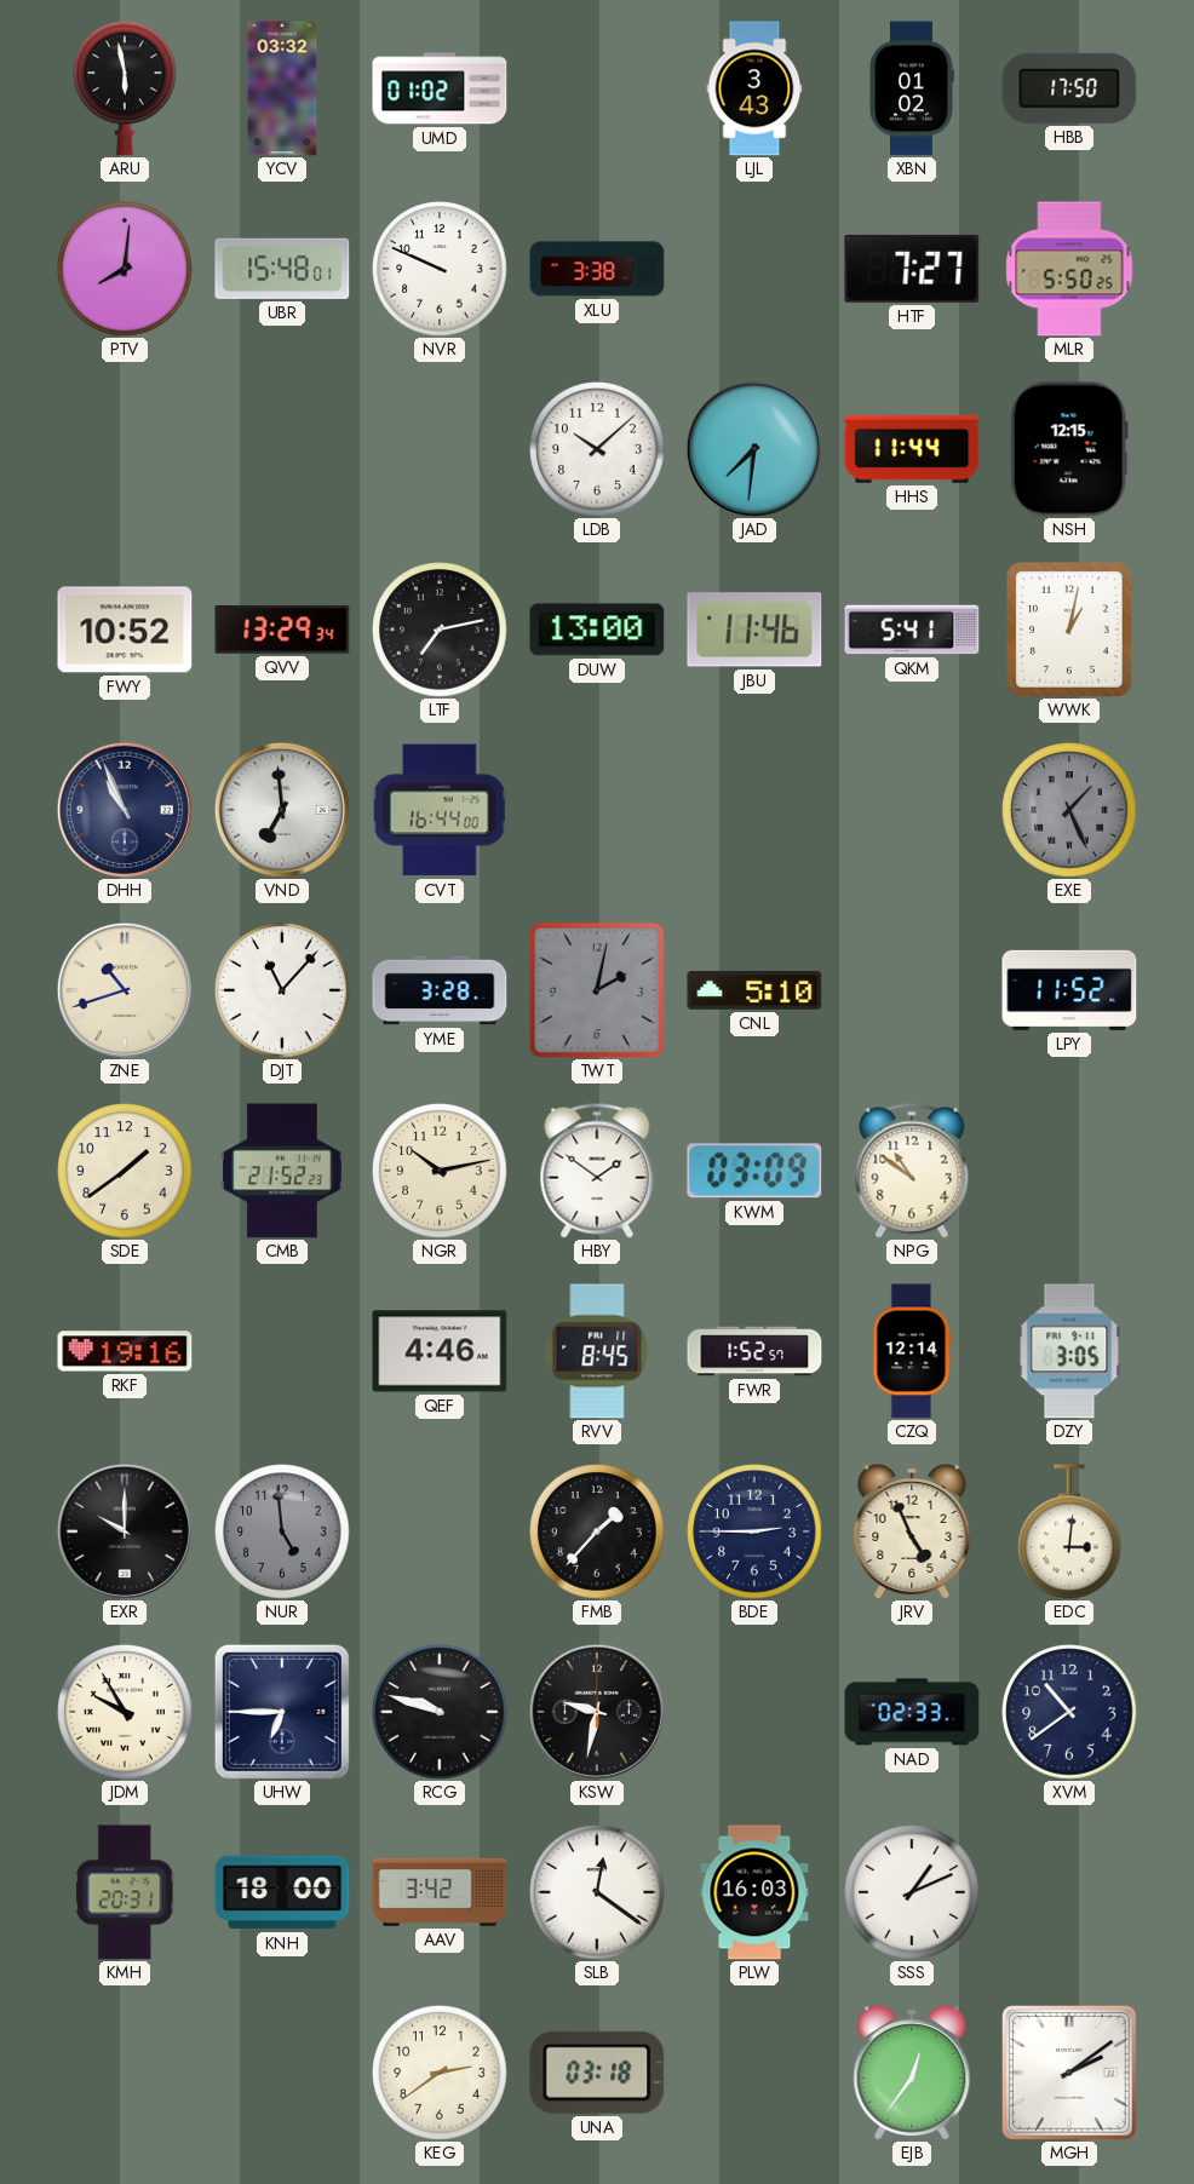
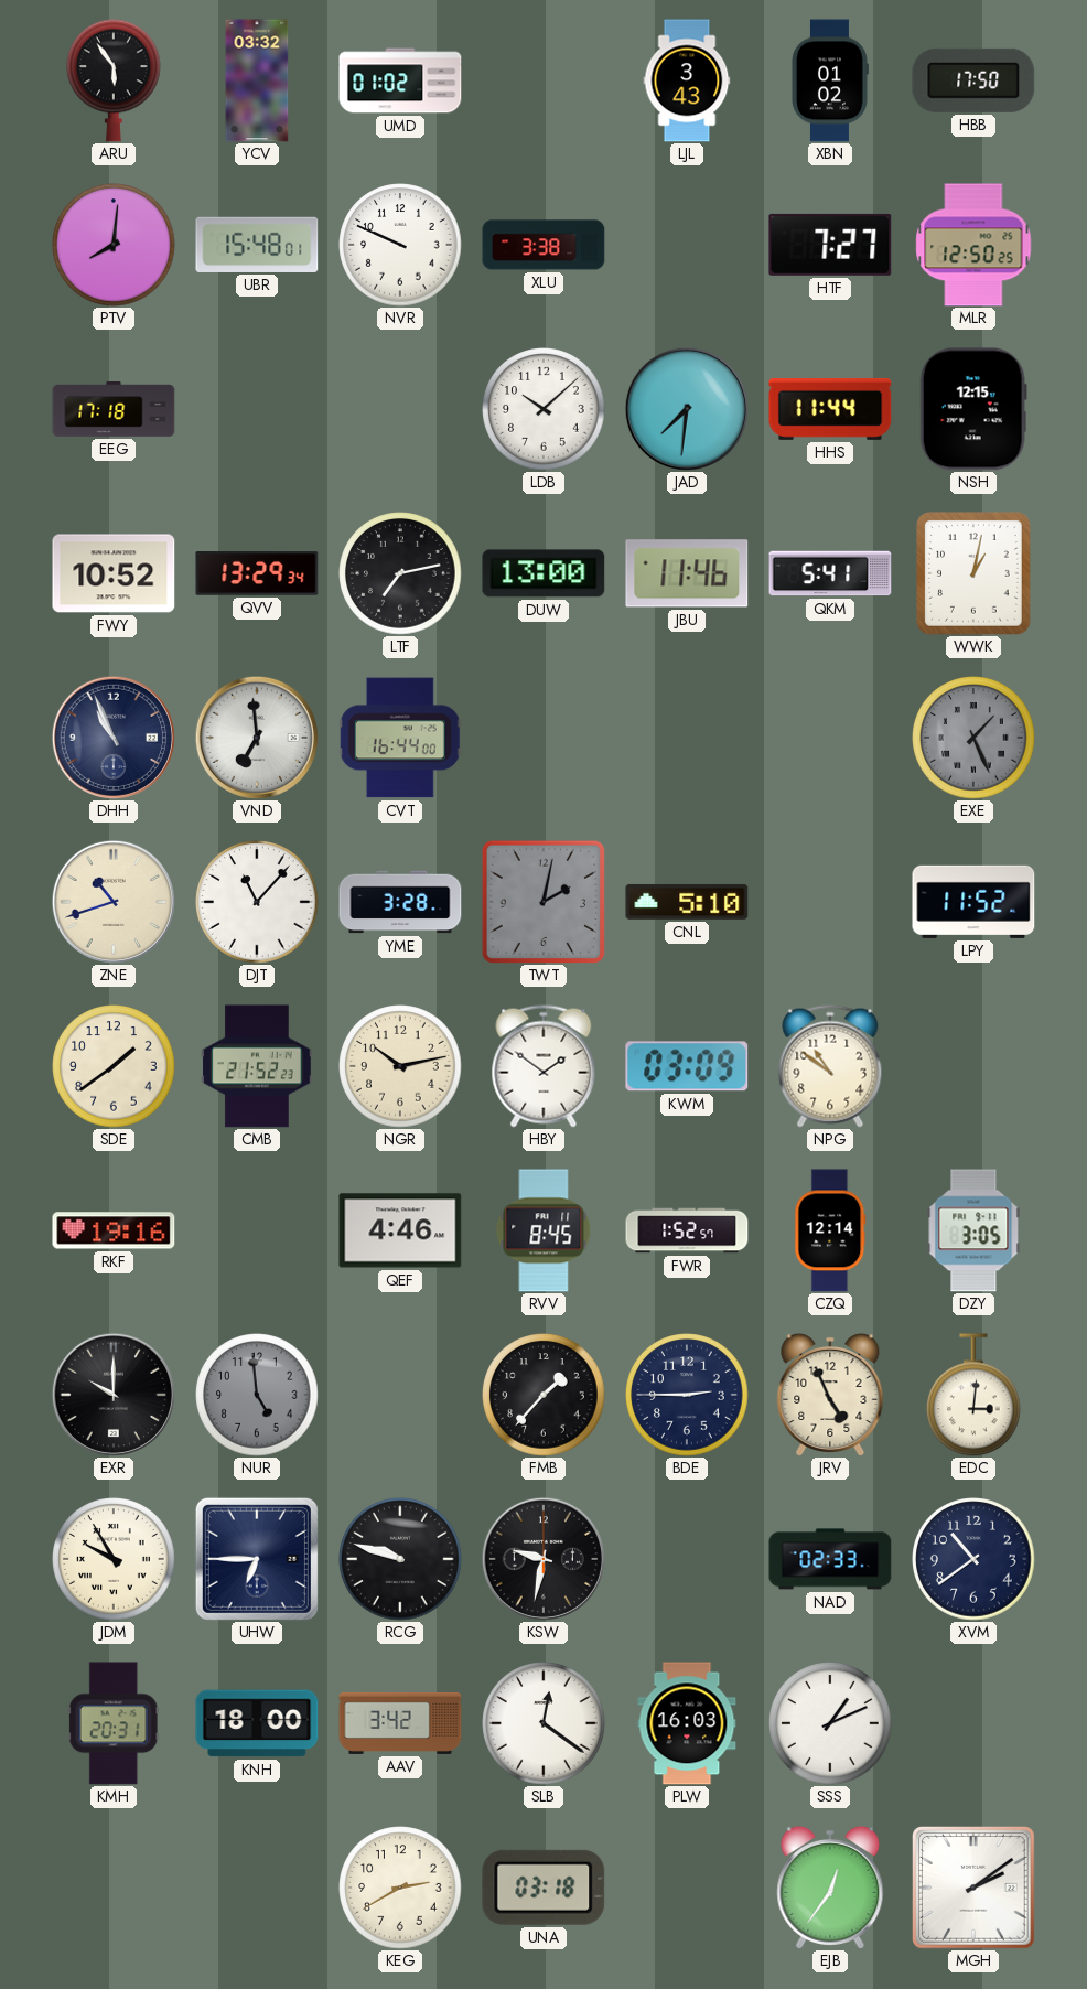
ARU: 5:58 -> 5:54 (115, 80)
MLR: 5:50 -> 12:50 (973, 245)
EEG: none -> 17:18 (114, 409)
KEG: 2:39 -> 2:40 (400, 1888)
